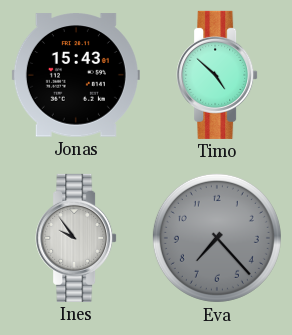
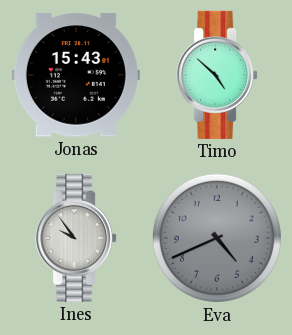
Eva: 7:23 -> 4:41 (217, 238)
